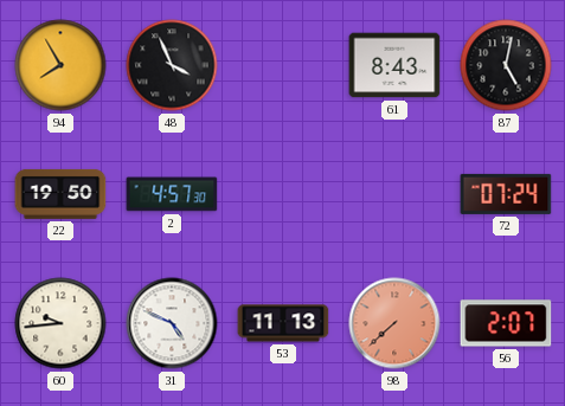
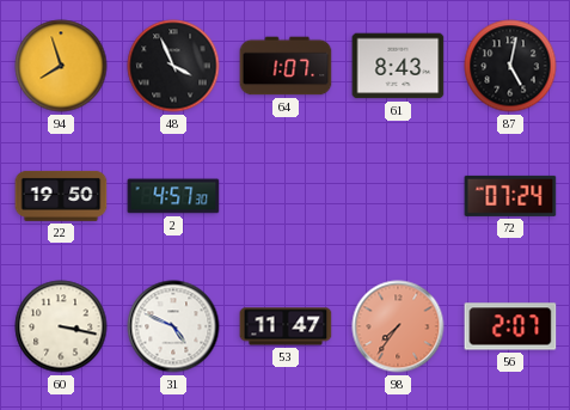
94: 7:55 -> 7:57 (61, 66)
64: none -> 1:07 (286, 66)
60: 9:44 -> 3:17 (61, 326)
53: 11:13 -> 11:47 (286, 326)
98: 7:38 -> 7:36 (398, 326)
